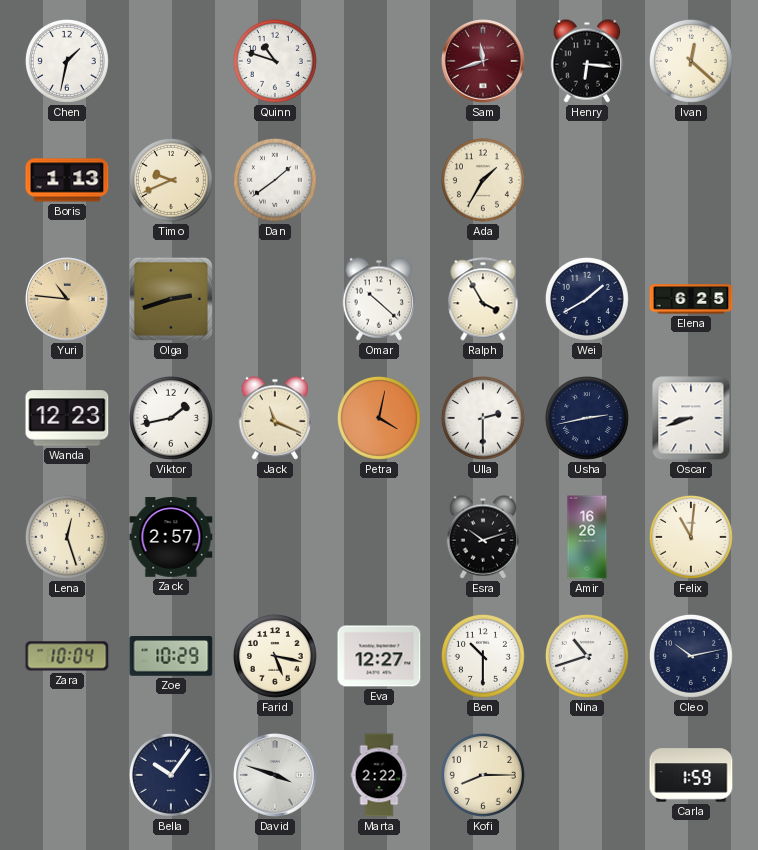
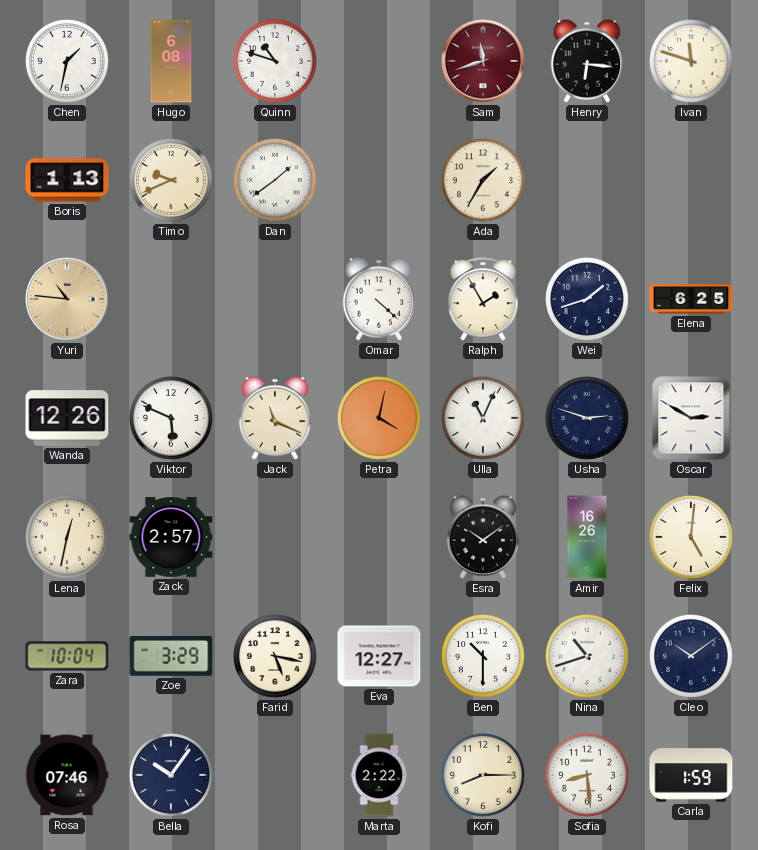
Hugo: none -> 6:08 (171, 61)
Ivan: 12:22 -> 11:48 (691, 61)
Olga: 2:42 -> none (171, 299)
Omar: 10:22 -> 4:22 (379, 299)
Ralph: 3:55 -> 1:55 (483, 299)
Wei: 1:40 -> 1:42 (587, 299)
Wanda: 12:23 -> 12:26 (67, 418)
Viktor: 1:43 -> 5:49 (171, 418)
Ulla: 2:30 -> 11:04 (483, 418)
Usha: 2:43 -> 2:48 (587, 418)
Oscar: 8:42 -> 2:50 (691, 418)
Lena: 12:27 -> 12:32 (67, 537)
Esra: 10:12 -> 10:09 (483, 537)
Felix: 11:01 -> 5:01 (691, 537)
Zoe: 10:29 -> 3:29 (171, 656)
Cleo: 10:13 -> 10:09 (691, 656)
Rosa: none -> 07:46 (67, 775)
David: 3:48 -> none (275, 775)
Sofia: none -> 8:29 (587, 775)
